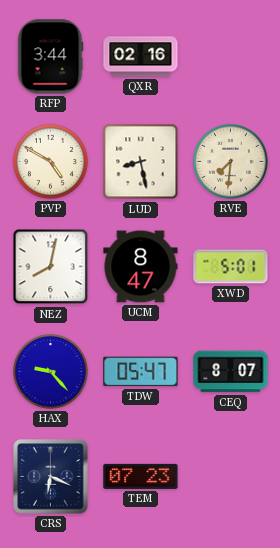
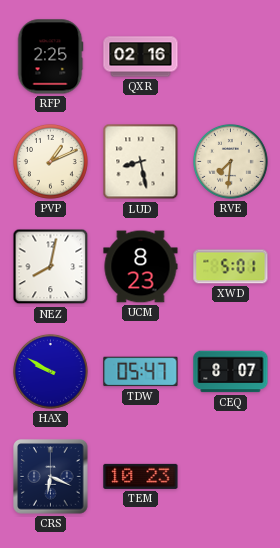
RFP: 3:44 -> 2:25 (50, 57)
PVP: 4:50 -> 1:11 (51, 162)
UCM: 8:47 -> 8:23 (141, 267)
HAX: 9:23 -> 9:50 (51, 372)
TEM: 07:23 -> 10:23 (141, 476)
